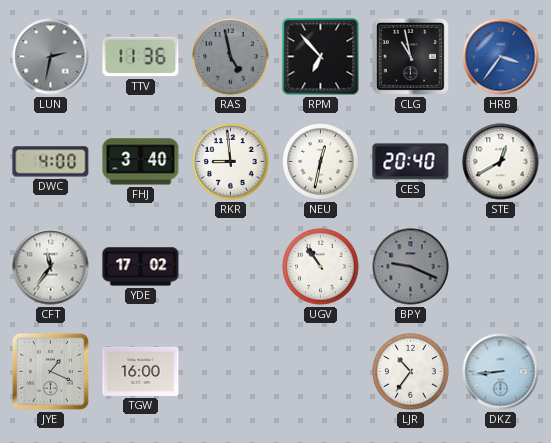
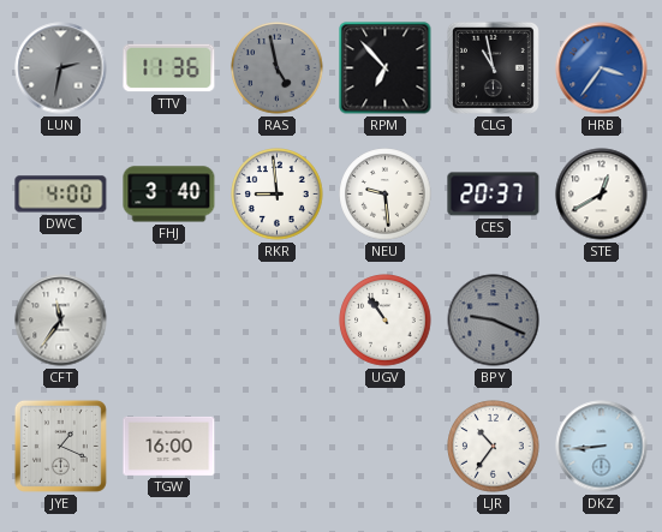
NEU: 12:32 -> 9:29 (386, 195)
CES: 20:40 -> 20:37 (494, 195)
YDE: 17:02 -> none (141, 267)
